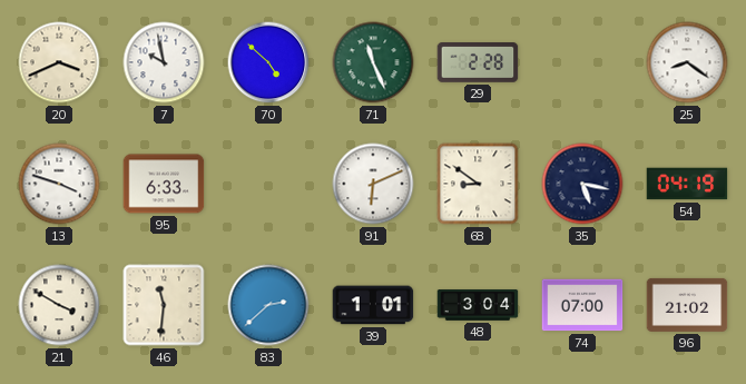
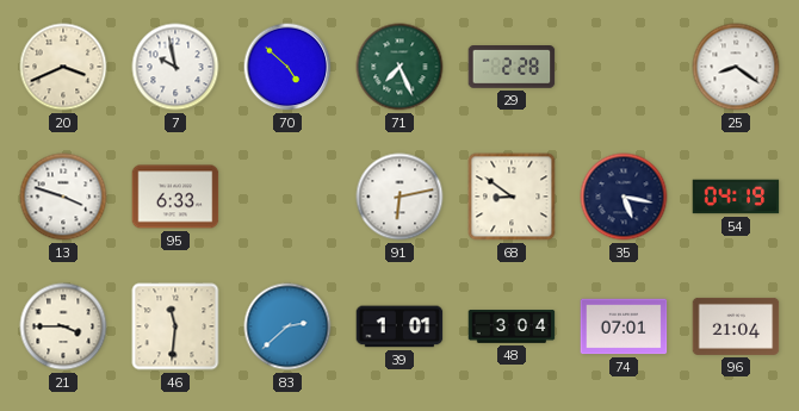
71: 11:26 -> 7:26 (399, 67)
91: 6:11 -> 6:13 (399, 197)
21: 3:50 -> 3:45 (63, 326)
74: 07:00 -> 07:01 (624, 326)
96: 21:02 -> 21:04 (736, 326)
